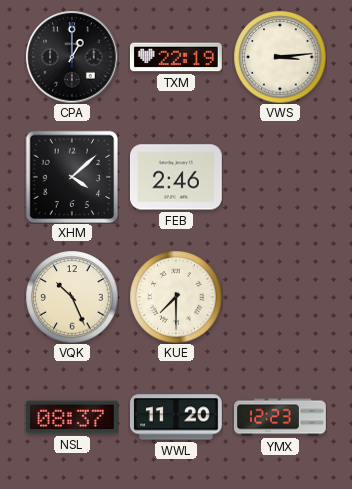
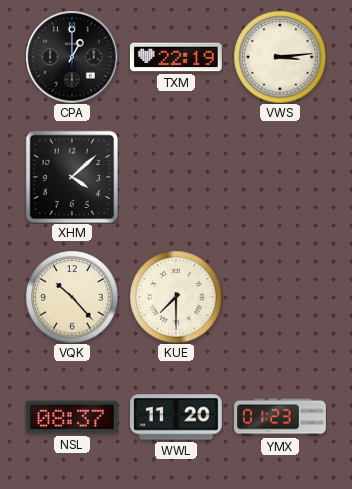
FEB: 2:46 -> none (177, 177)
VQK: 10:26 -> 10:23 (72, 297)
YMX: 12:23 -> 01:23 (281, 417)
